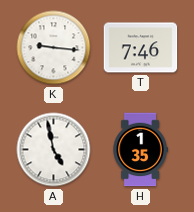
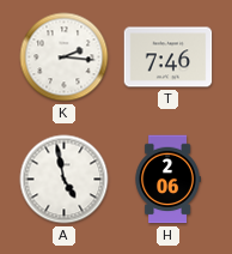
K: 9:16 -> 2:16 (65, 58)
H: 1:35 -> 2:06 (167, 180)
